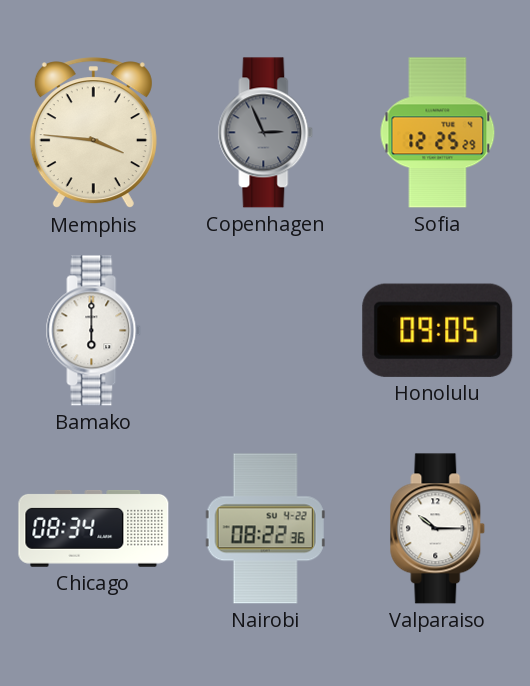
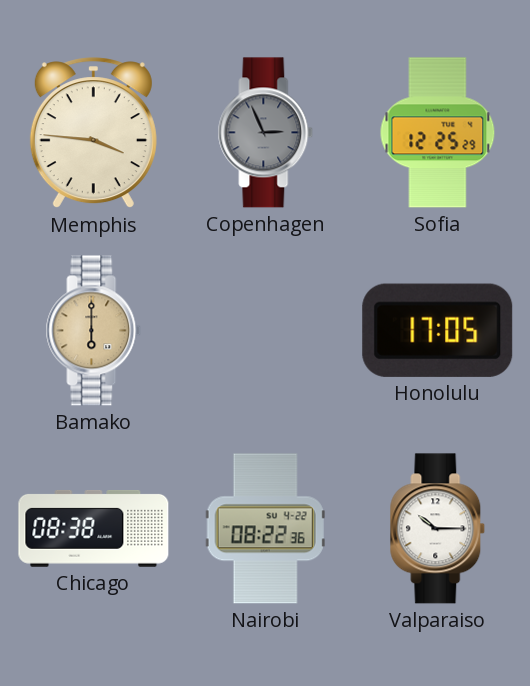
Bamako dial: white -> champagne (94, 331)
Honolulu: 09:05 -> 17:05 (438, 330)
Chicago: 08:34 -> 08:38 (94, 528)
